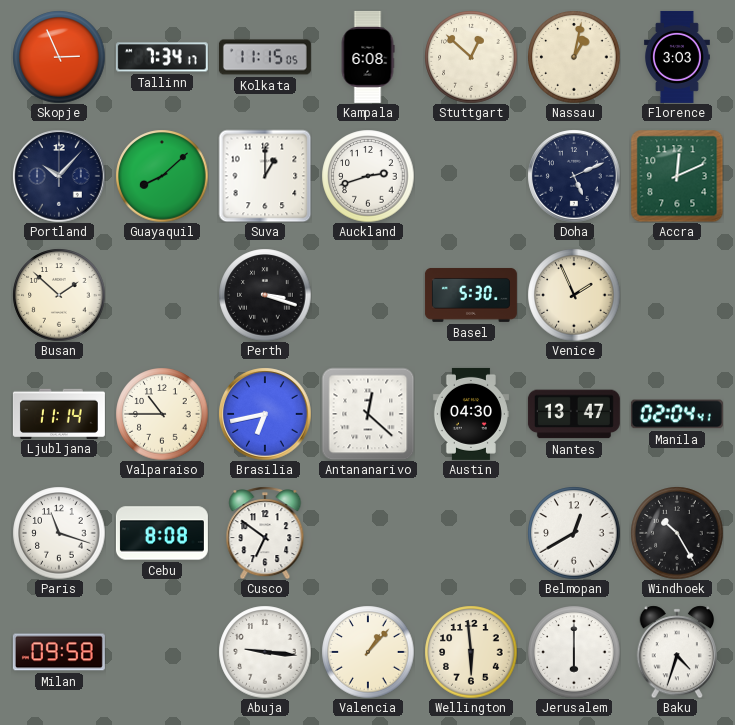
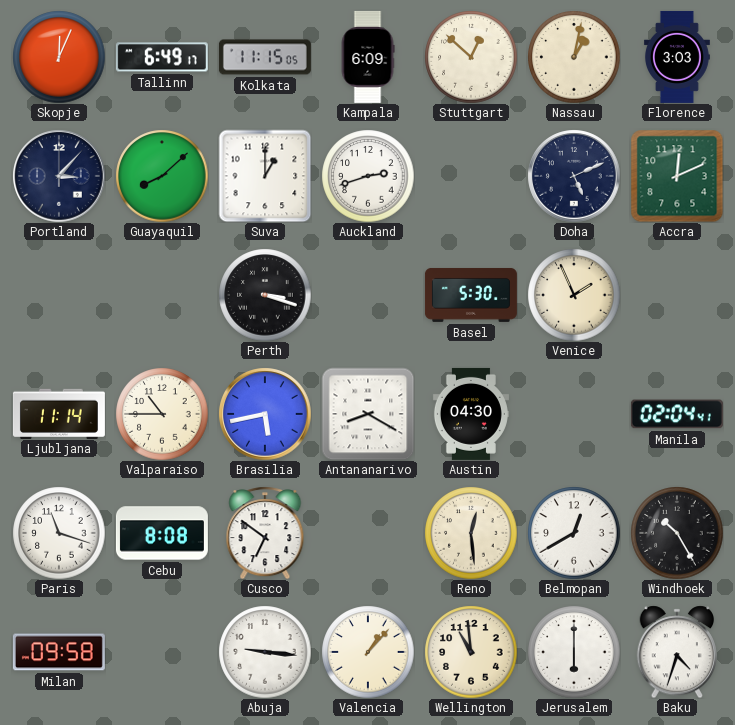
Skopje: 2:56 -> 12:04 (59, 57)
Tallinn: 7:34 -> 6:49 (162, 57)
Kampala: 6:08 -> 6:09 (368, 57)
Portland: 10:07 -> 3:07 (59, 176)
Busan: 1:52 -> none (59, 295)
Brasilia: 6:43 -> 5:43 (265, 414)
Antananarivo: 12:22 -> 8:20 (368, 414)
Nantes: 13:47 -> none (574, 414)
Reno: none -> 12:29 (471, 533)
Wellington: 5:59 -> 10:59 (471, 652)
